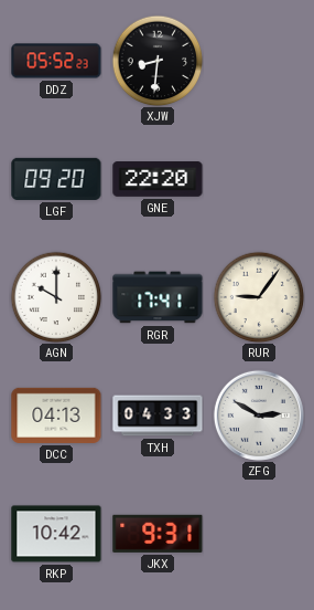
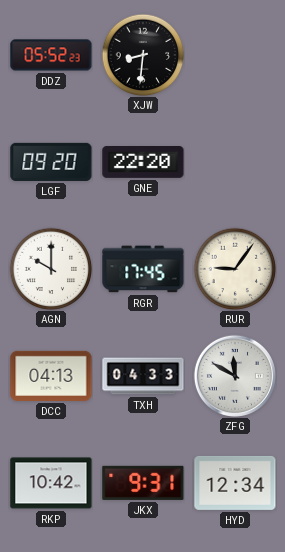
RGR: 17:41 -> 17:45 (143, 269)
ZFG: 2:50 -> 11:50 (235, 376)
HYD: none -> 12:34 (235, 483)
